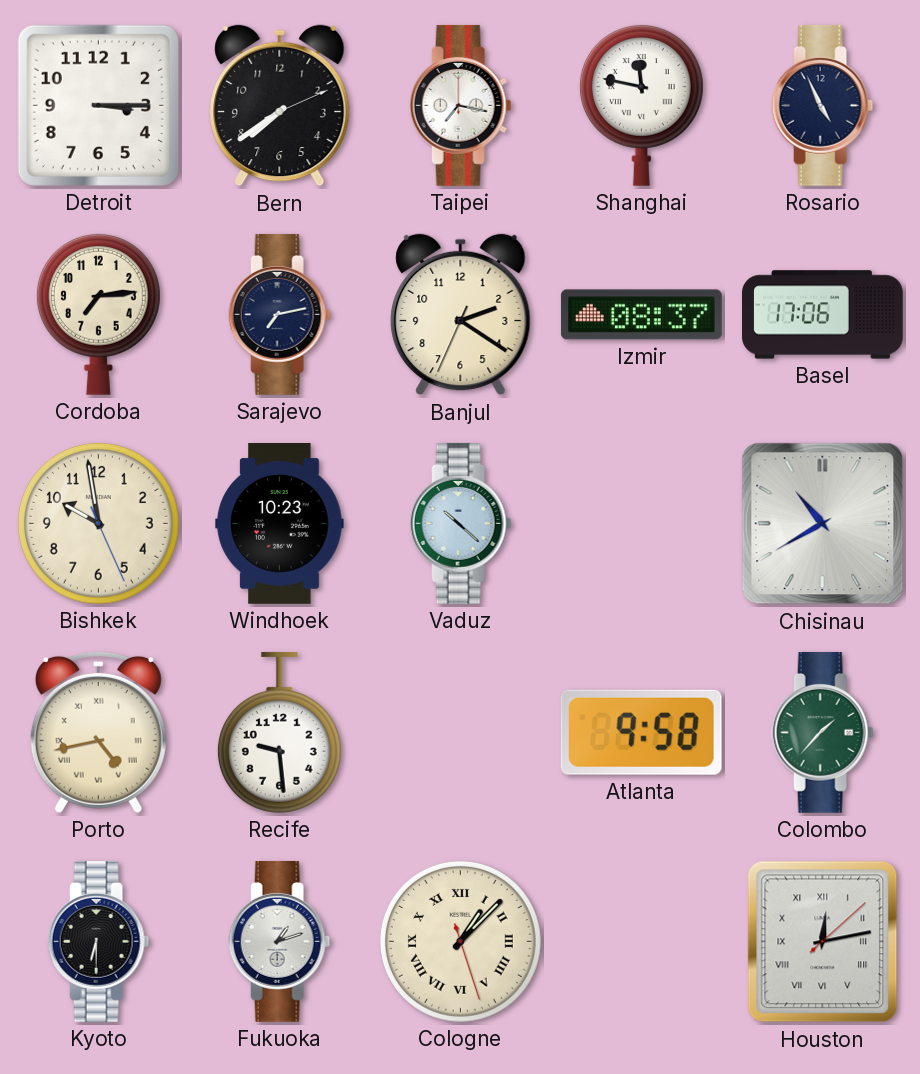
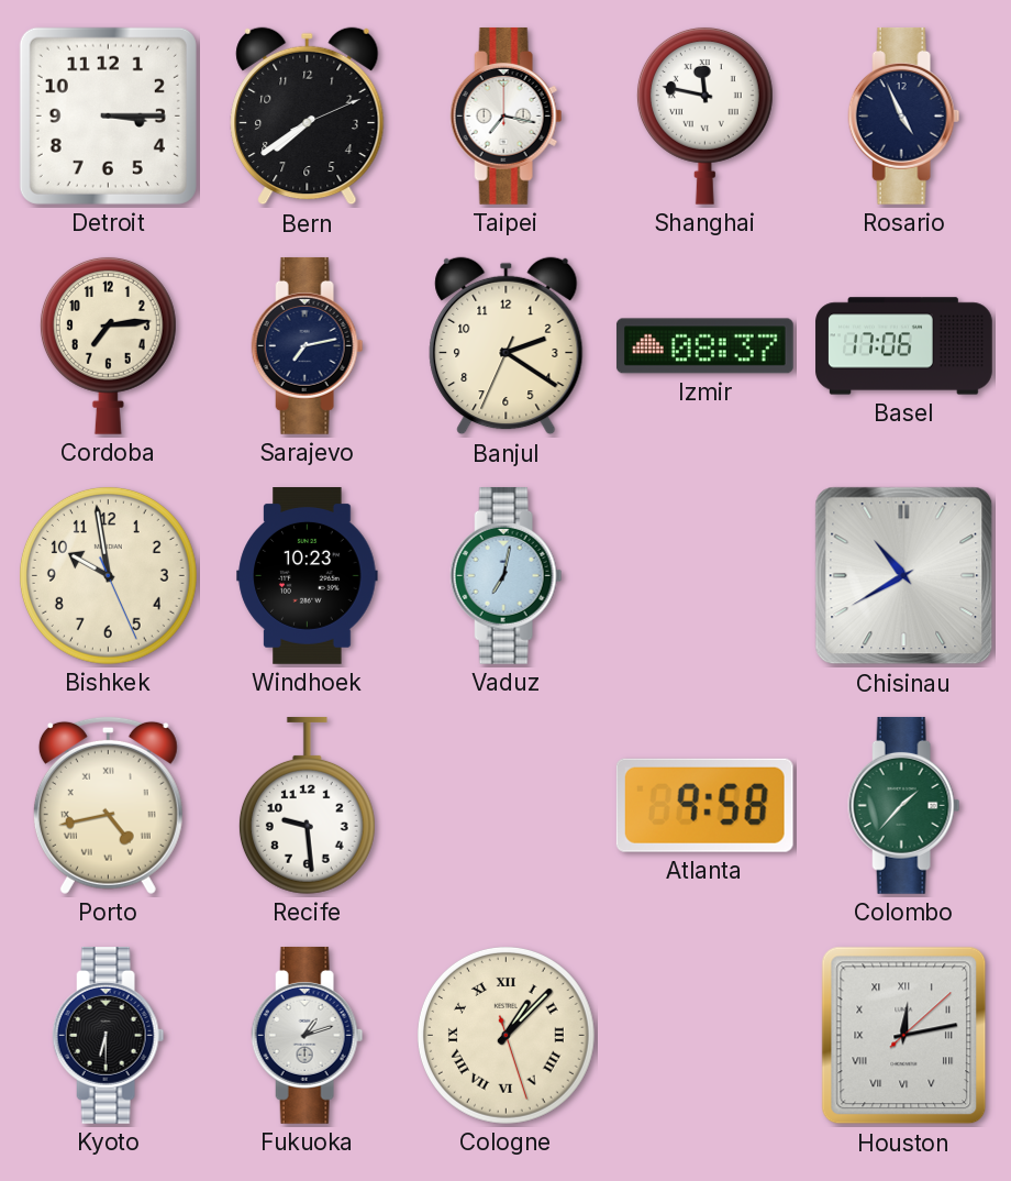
Vaduz: 10:22 -> 7:02 (507, 575)
